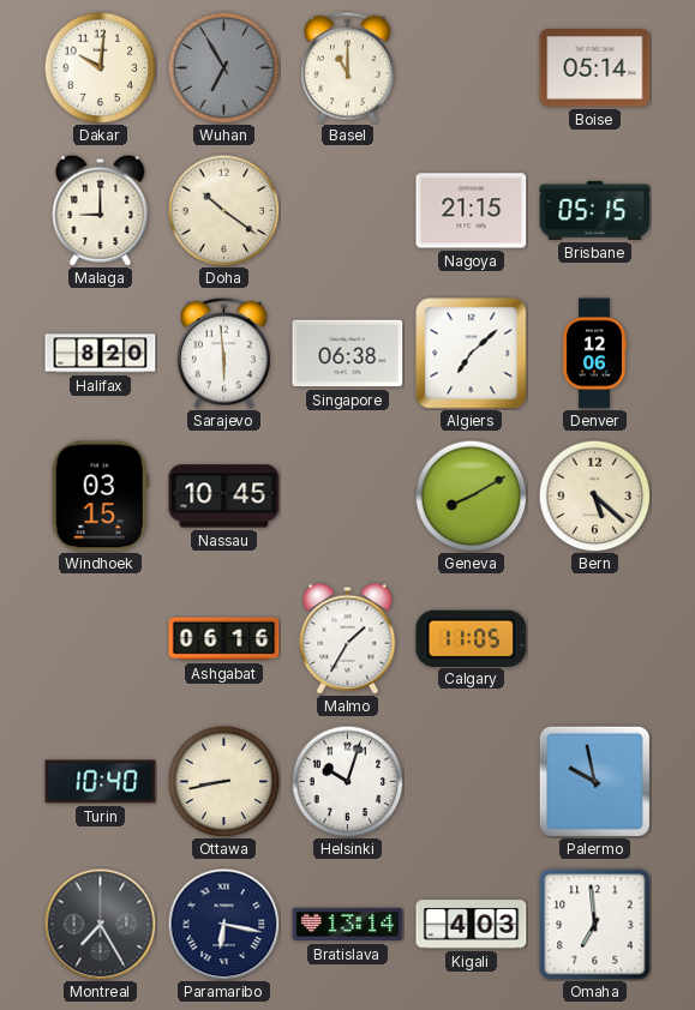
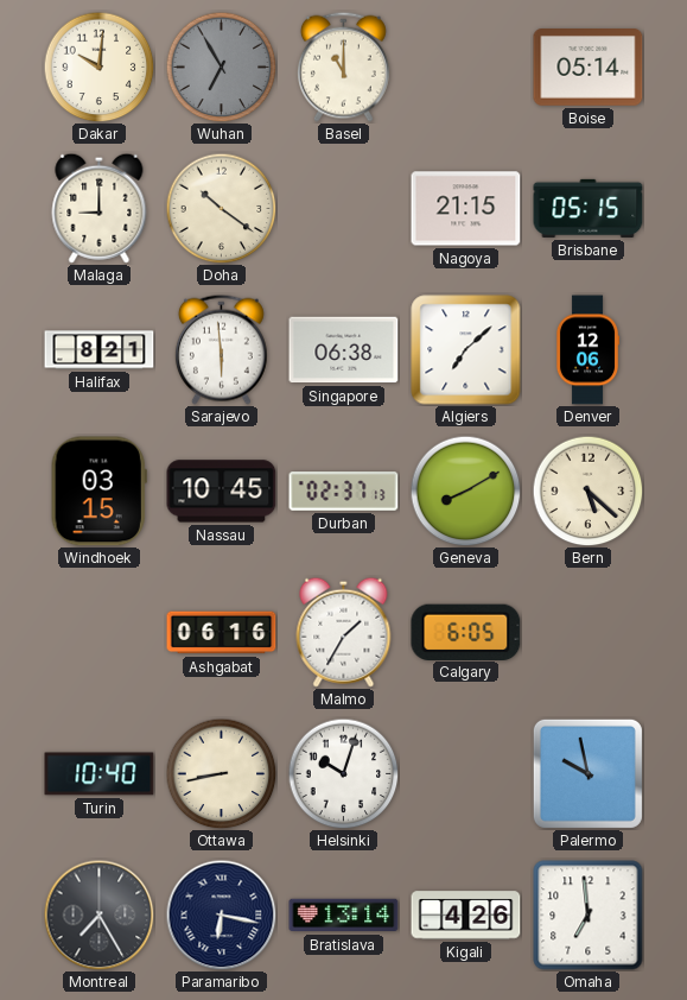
Halifax: 8:20 -> 8:21 (100, 350)
Durban: none -> 02:37 (344, 492)
Calgary: 11:05 -> 6:05 (466, 632)
Kigali: 4:03 -> 4:26 (466, 916)
